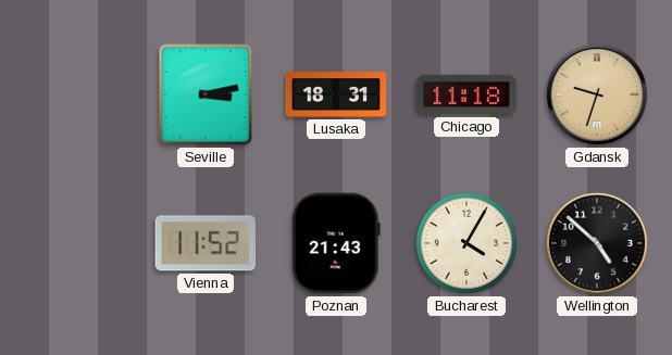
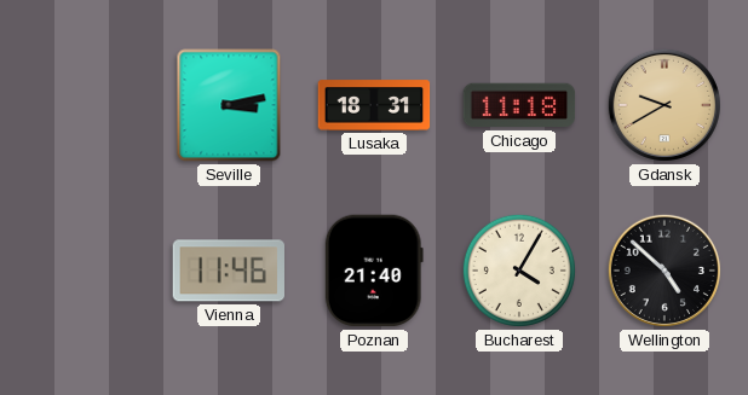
Gdansk: 9:33 -> 9:40 (664, 105)
Vienna: 11:52 -> 11:46 (228, 271)
Poznan: 21:43 -> 21:40 (374, 271)
